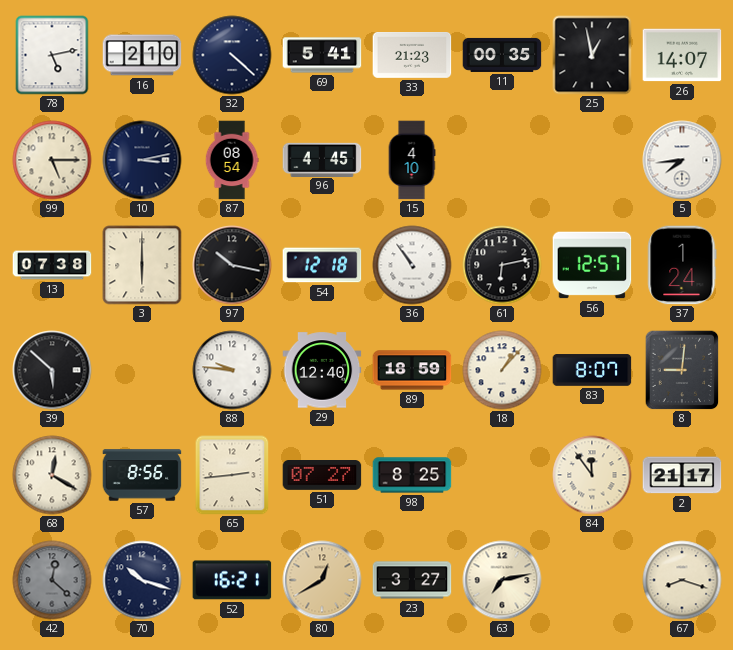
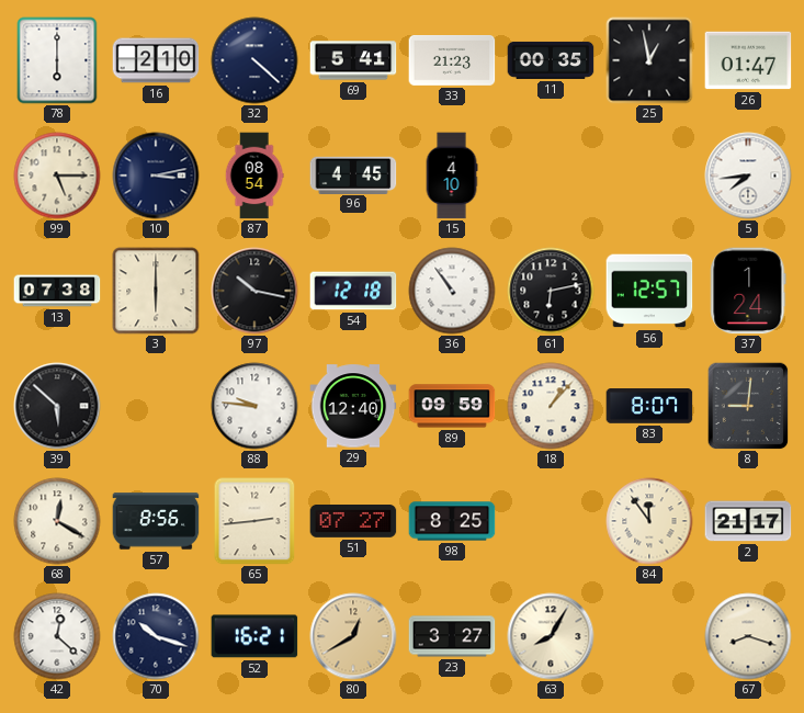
78: 5:13 -> 6:00 (57, 60)
26: 14:07 -> 01:47 (748, 60)
89: 18:59 -> 09:59 (452, 406)
42 dial: grey -> white (57, 636)
63: 7:13 -> 8:05 (551, 636)
